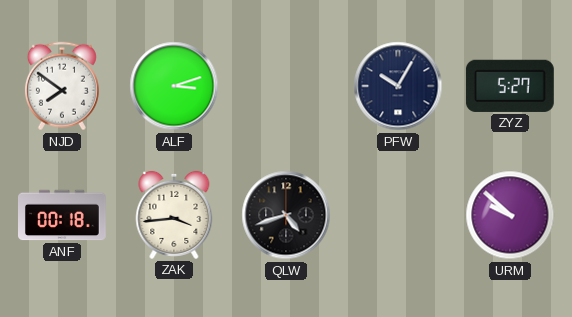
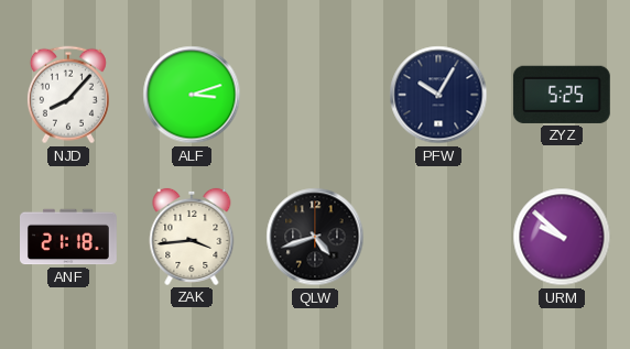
NJD: 7:51 -> 8:07 (68, 95)
ZYZ: 5:27 -> 5:25 (562, 95)
ANF: 00:18 -> 21:18 (69, 237)
